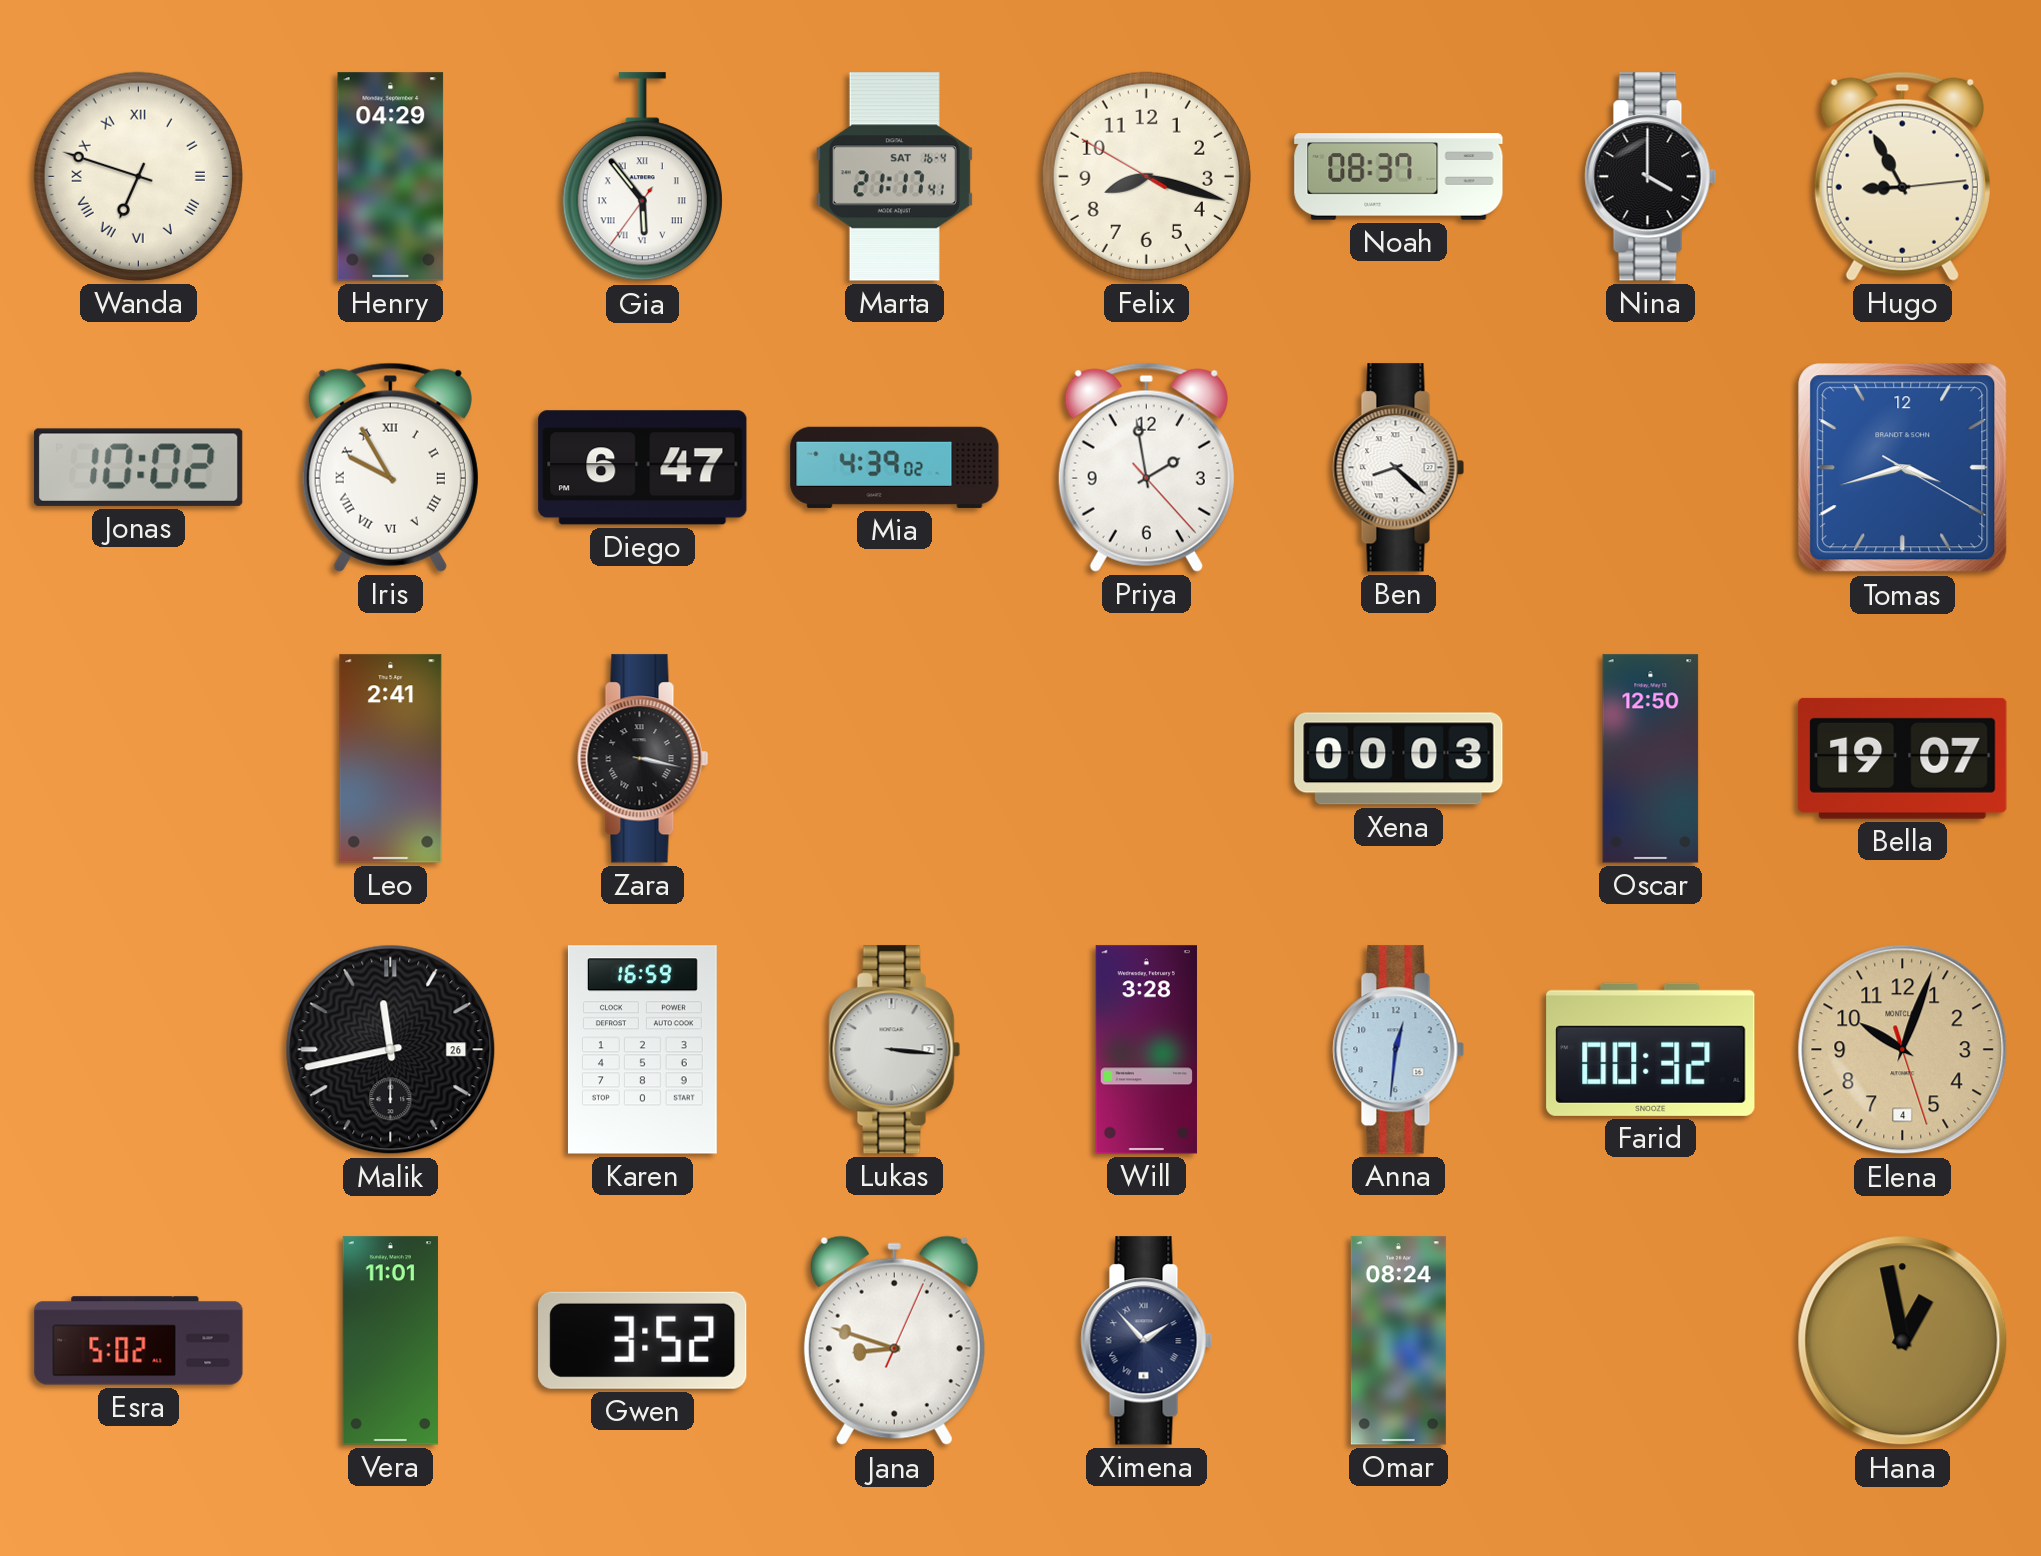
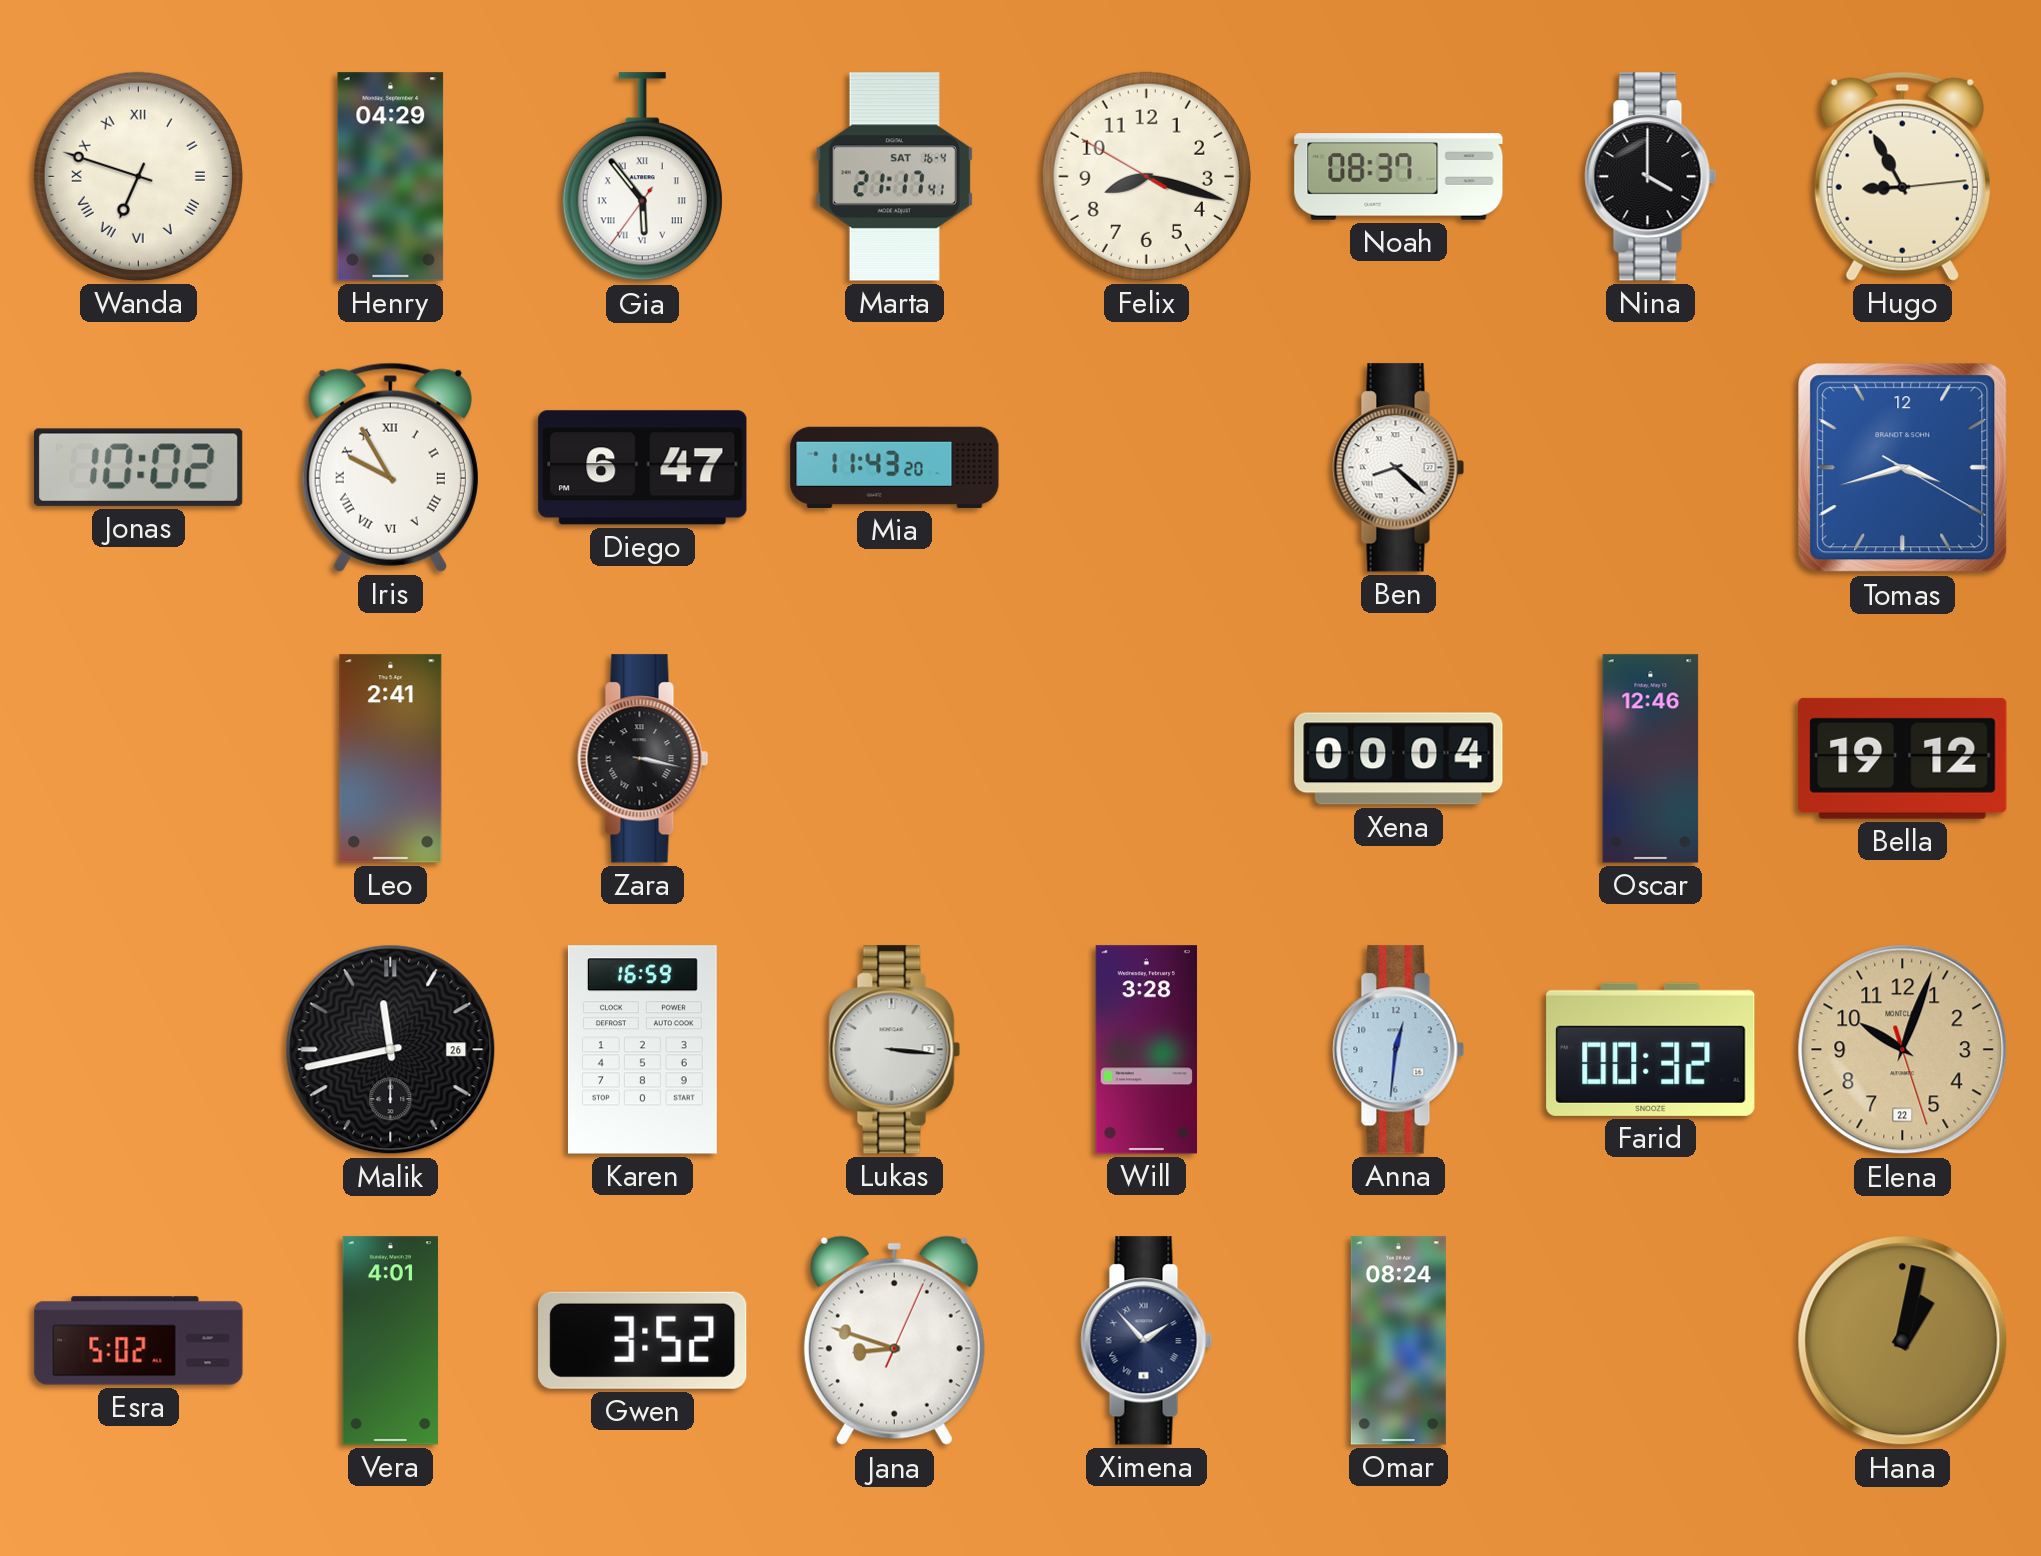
Mia: 4:39 -> 11:43 (895, 467)
Priya: 1:58 -> none (1146, 467)
Xena: 00:03 -> 00:04 (1399, 759)
Oscar: 12:50 -> 12:46 (1651, 759)
Bella: 19:07 -> 19:12 (1903, 758)
Elena date: 4 -> 22 (1903, 1050)
Vera: 11:01 -> 4:01 (390, 1341)
Hana: 12:58 -> 1:02 (1903, 1341)
